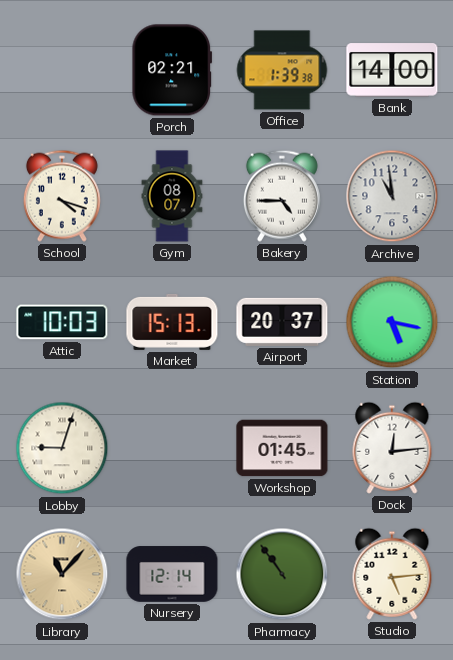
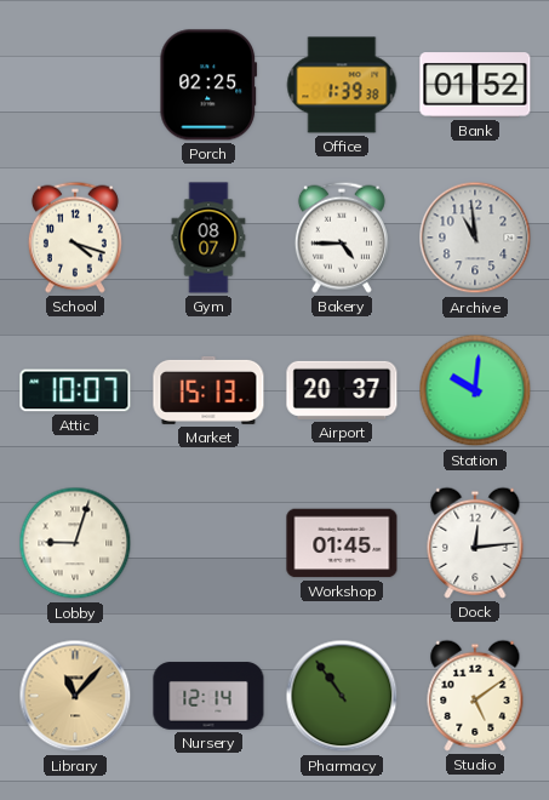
Porch: 02:21 -> 02:25 (208, 85)
Bank: 14:00 -> 01:52 (475, 85)
Attic: 10:03 -> 10:07 (75, 390)
Station: 5:17 -> 10:01 (475, 390)
Studio: 5:14 -> 5:09 (475, 696)
